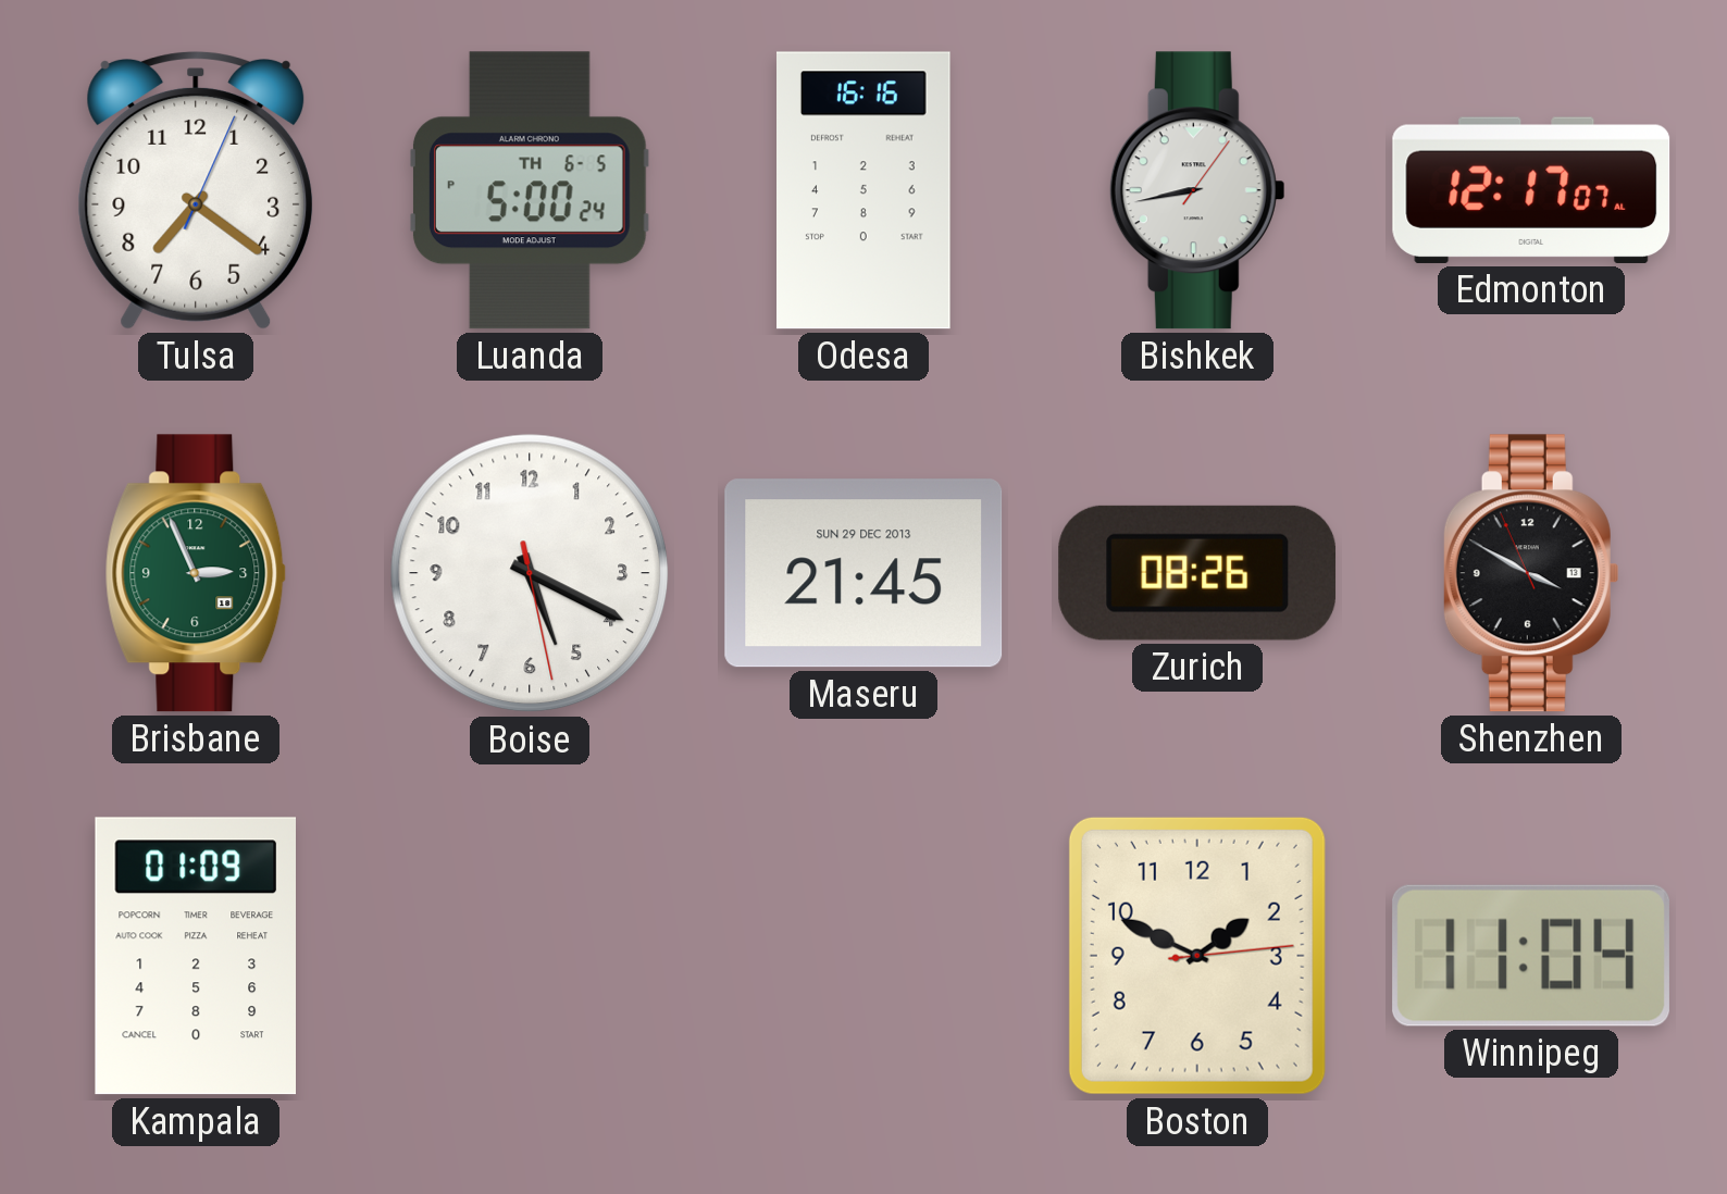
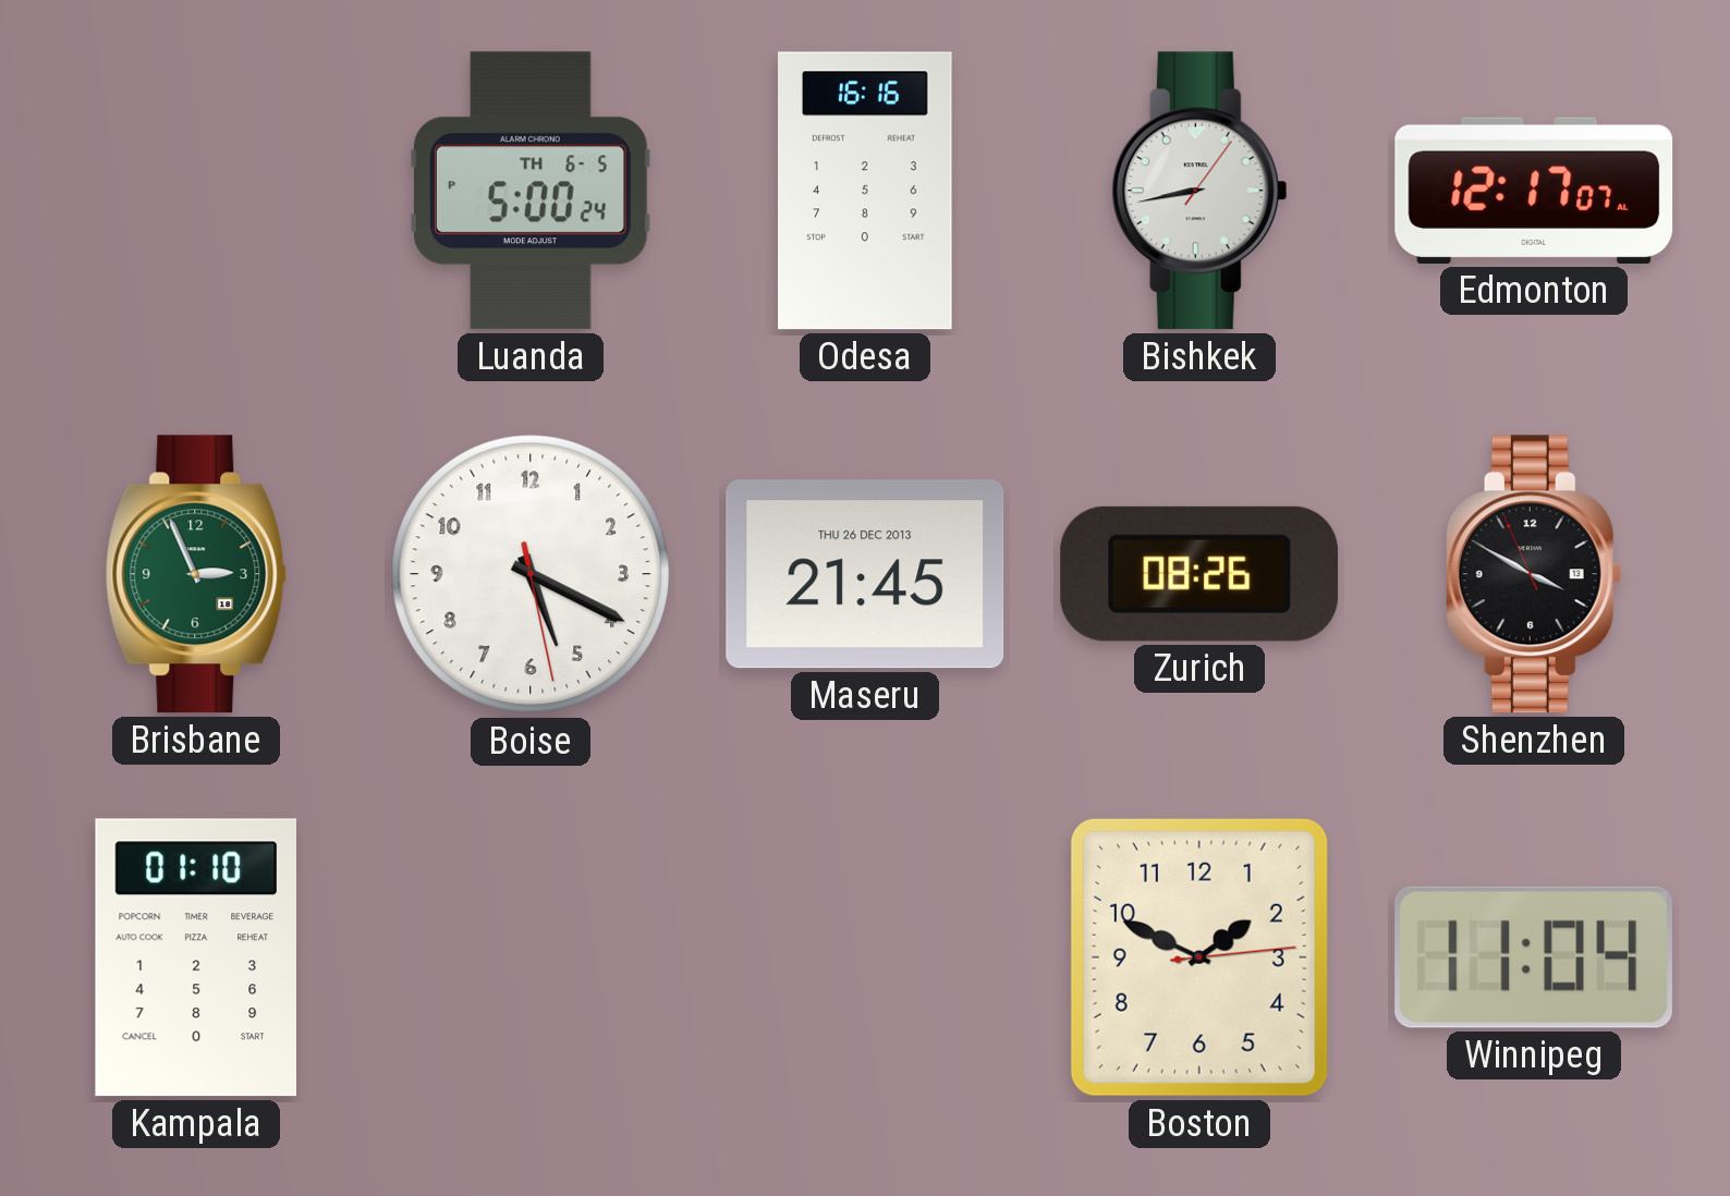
Tulsa: 7:21 -> none (196, 190)
Maseru date: SUN 29 DEC 2013 -> THU 26 DEC 2013 (865, 574)
Kampala: 01:09 -> 01:10 (195, 957)
